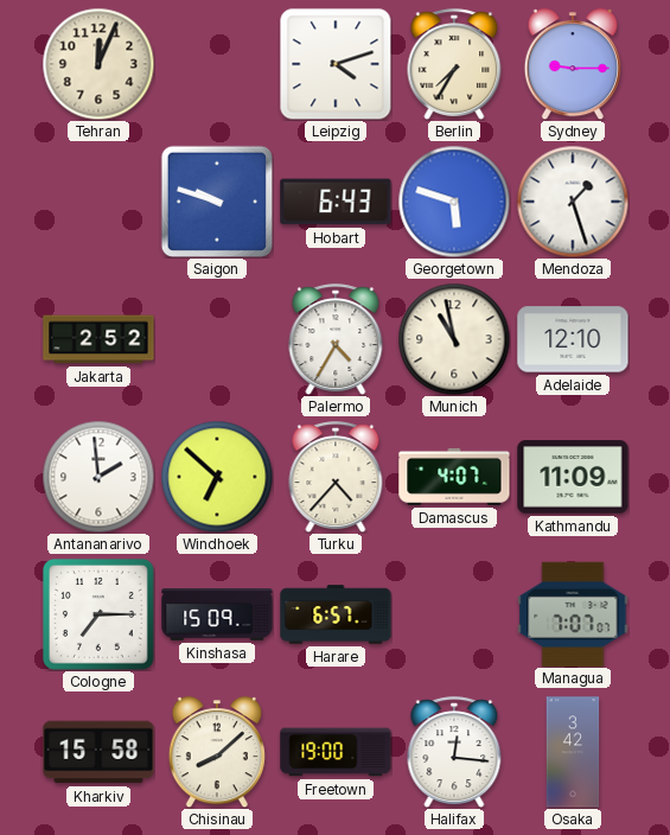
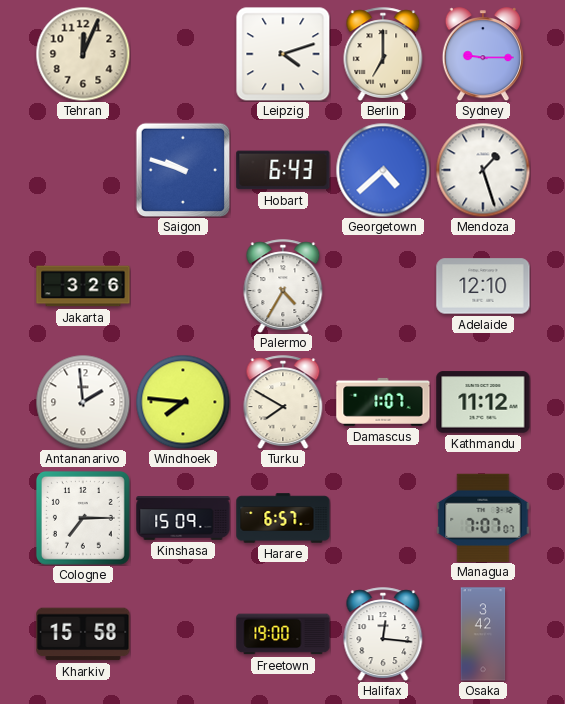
Berlin: 7:35 -> 7:00 (383, 54)
Georgetown: 5:48 -> 4:38 (383, 170)
Jakarta: 2:52 -> 3:26 (83, 286)
Munich: 10:58 -> none (454, 339)
Windhoek: 6:52 -> 7:46 (183, 402)
Turku: 4:37 -> 7:50 (283, 402)
Damascus: 4:07 -> 1:07 (383, 402)
Kathmandu: 11:09 -> 11:12 (483, 402)
Chisinau: 8:08 -> none (217, 752)
